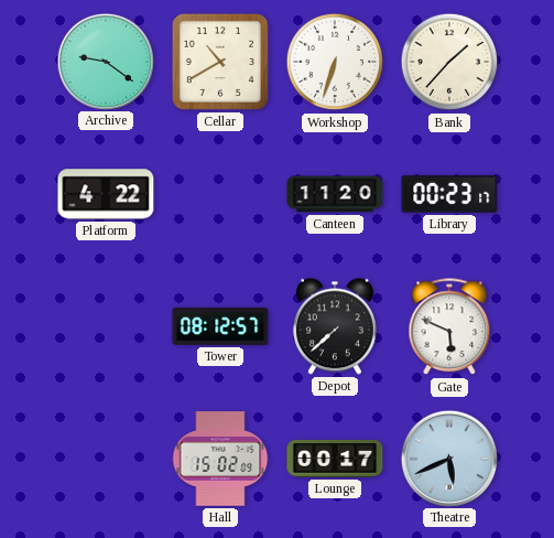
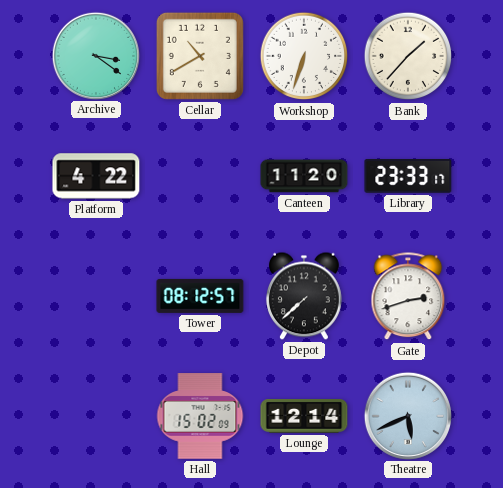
Archive: 9:21 -> 3:21 (95, 55)
Library: 00:23 -> 23:33 (408, 177)
Gate: 5:49 -> 2:42 (408, 297)
Lounge: 00:17 -> 12:14 (304, 417)
